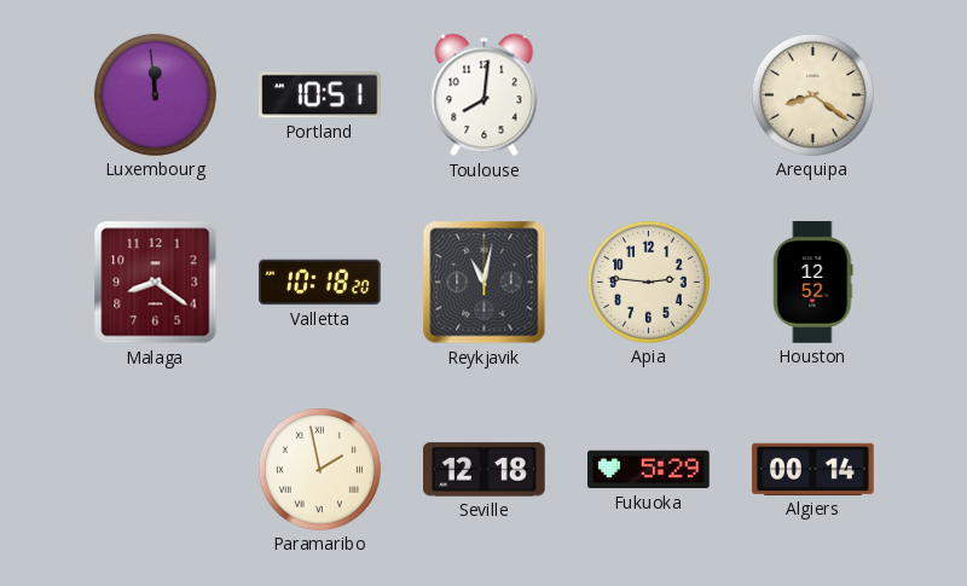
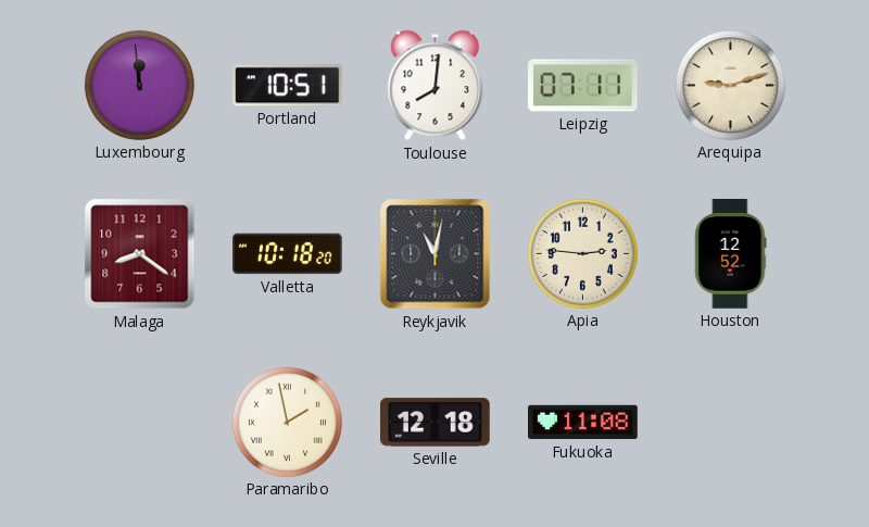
Leipzig: none -> 07:11 (583, 86)
Arequipa: 8:21 -> 9:12 (730, 85)
Fukuoka: 5:29 -> 11:08 (583, 423)
Algiers: 00:14 -> none (813, 469)
